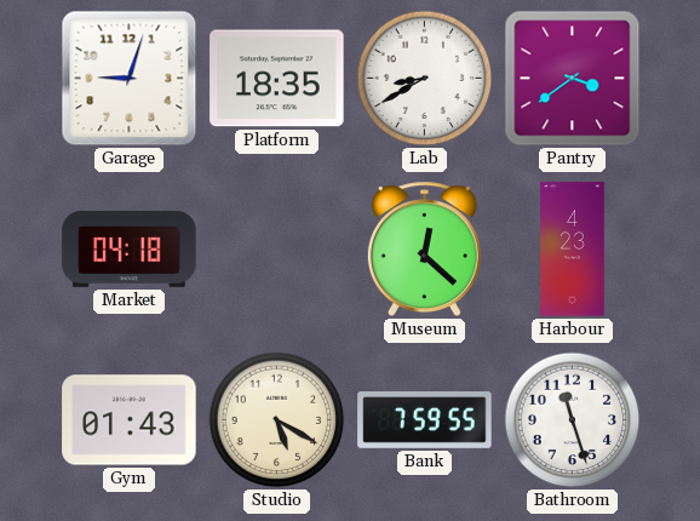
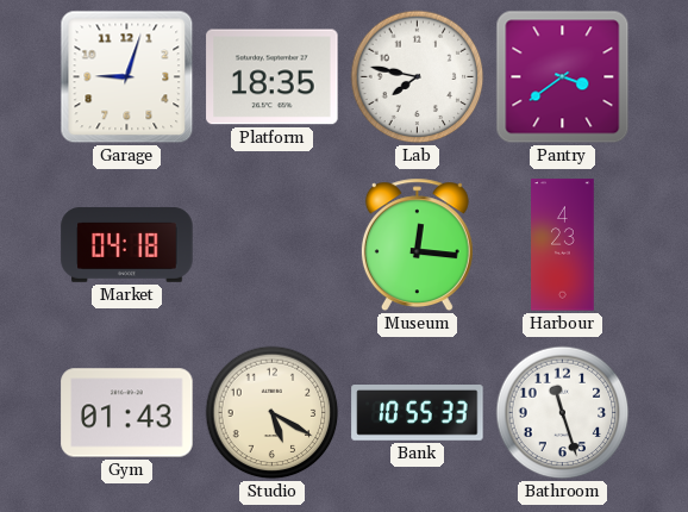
Lab: 8:40 -> 7:47 (418, 77)
Museum: 12:22 -> 12:16 (417, 245)
Bank: 7:59 -> 10:55 (418, 413)
